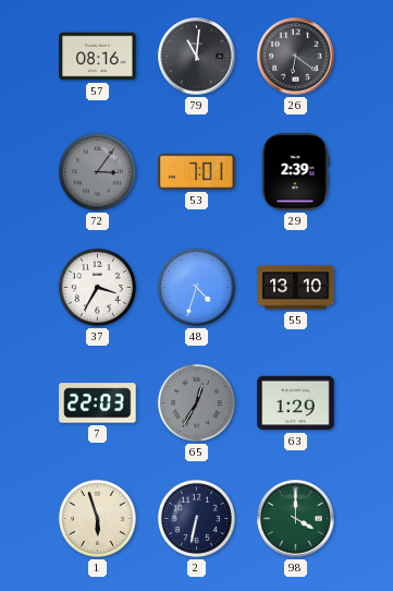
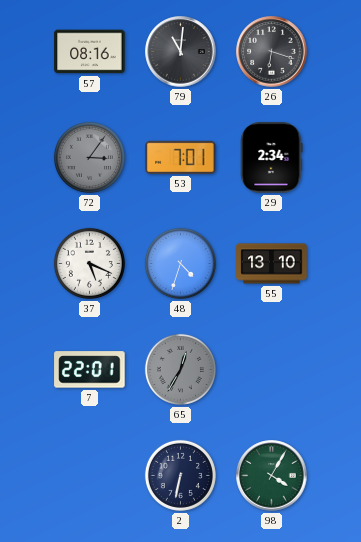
26: 6:21 -> 6:18 (272, 52)
29: 2:39 -> 2:34 (272, 158)
37: 3:35 -> 5:19 (89, 263)
7: 22:03 -> 22:01 (90, 370)
63: 1:29 -> none (296, 403)
1: 5:57 -> none (97, 518)
98: 4:00 -> 4:05 (272, 476)
